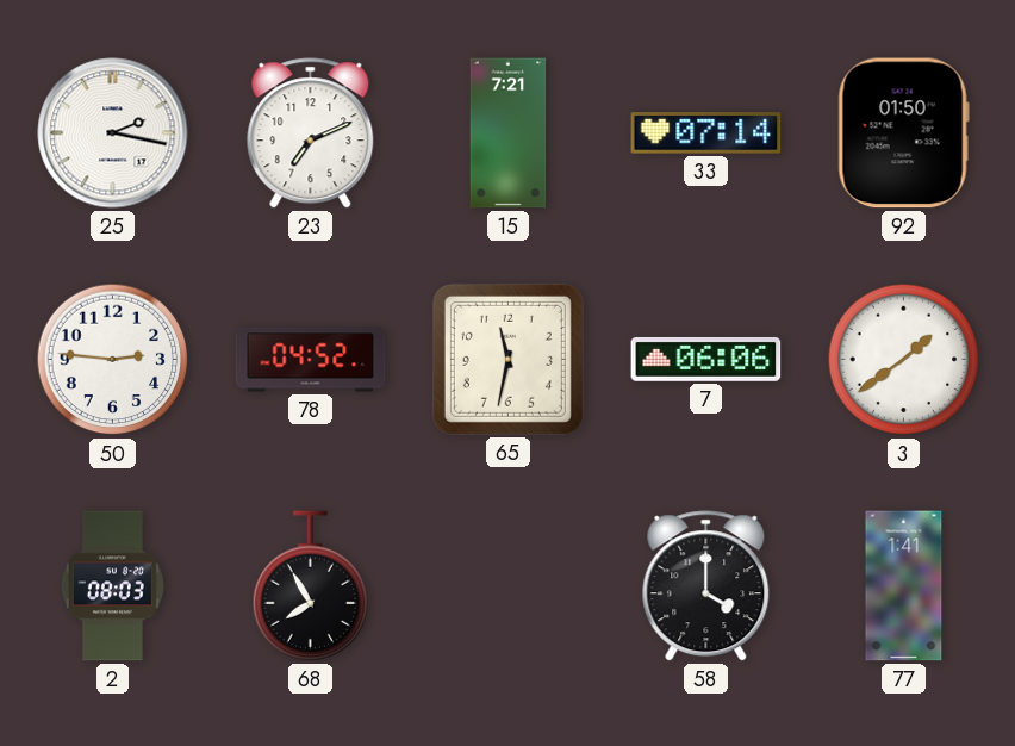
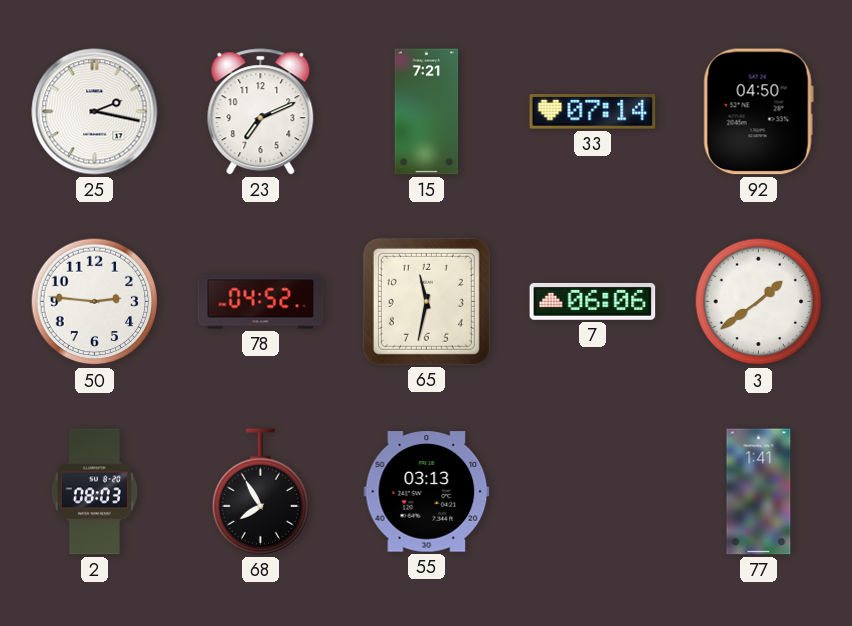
92: 01:50 -> 04:50 (758, 112)
55: none -> 03:13 (427, 492)
58: 4:00 -> none (706, 586)
